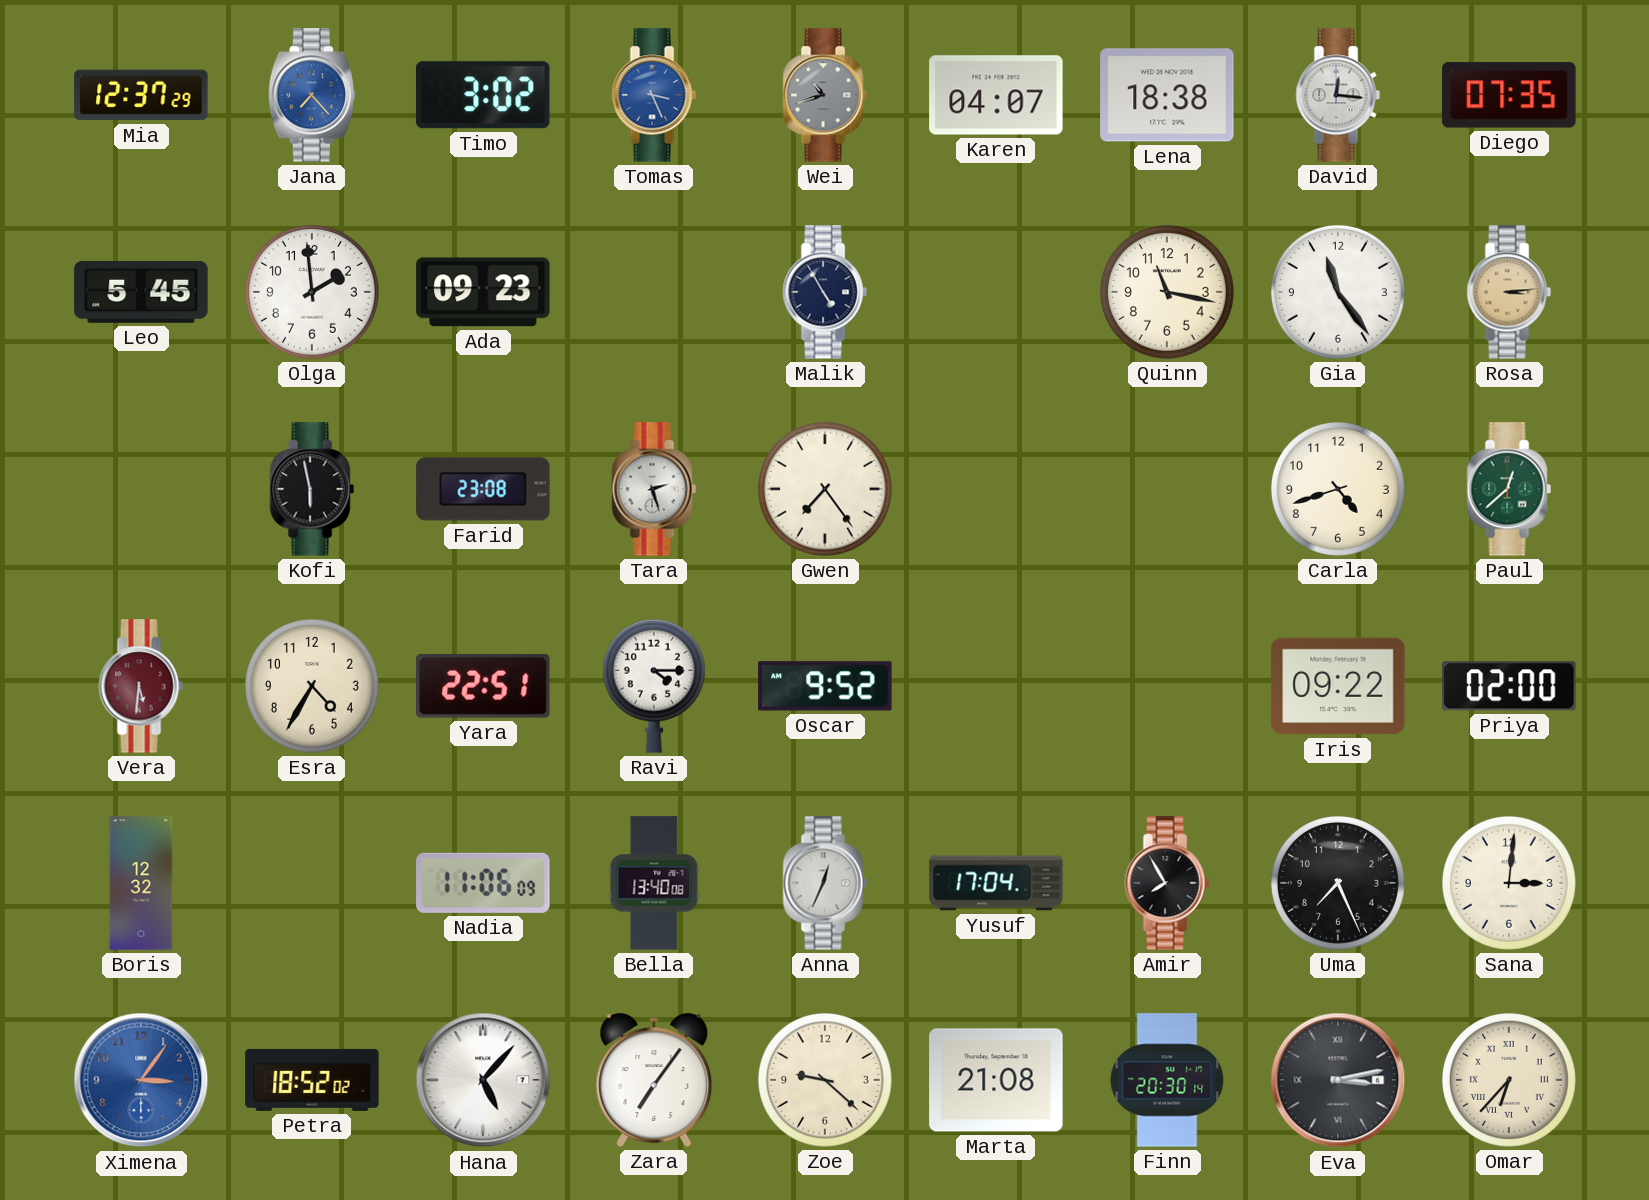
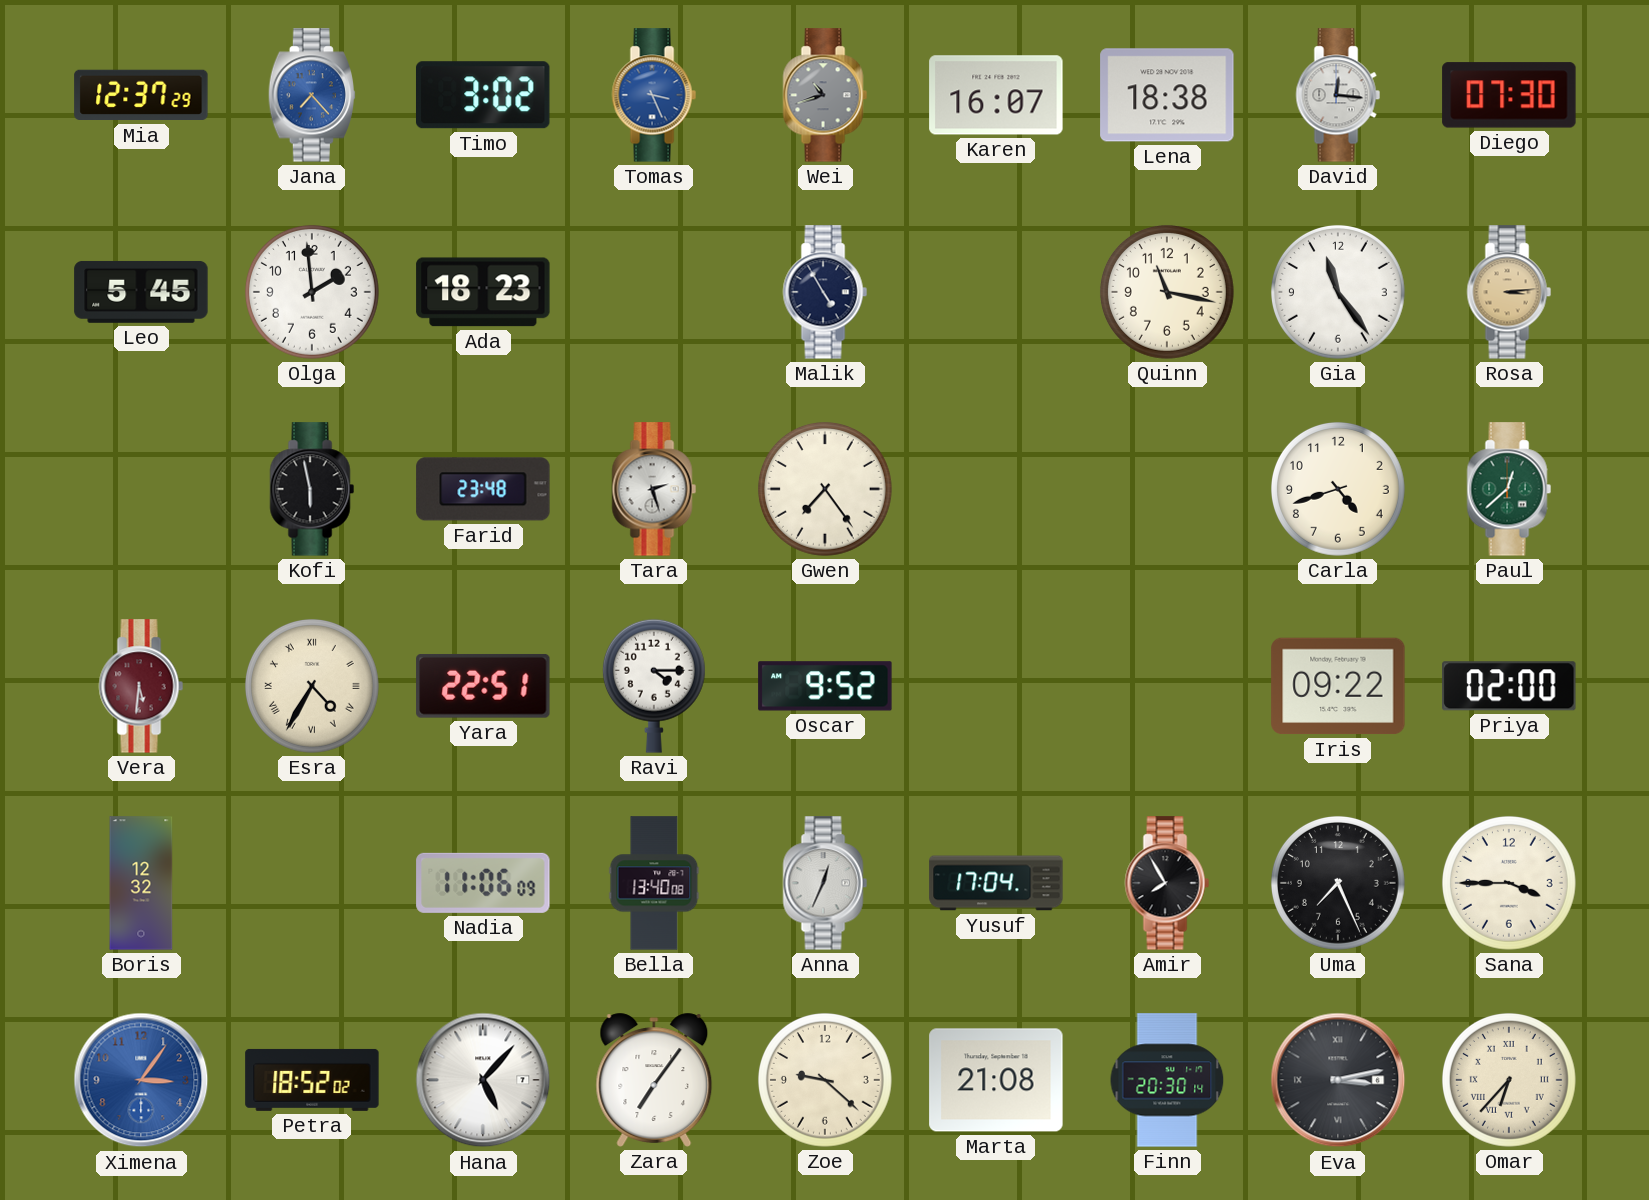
Karen: 04:07 -> 16:07 (996, 95)
Diego: 07:35 -> 07:30 (1509, 95)
Ada: 09:23 -> 18:23 (483, 292)
Farid: 23:08 -> 23:48 (483, 489)
Esra numerals: Arabic -> Roman (312, 686)
Sana: 3:01 -> 3:45 (1509, 883)
